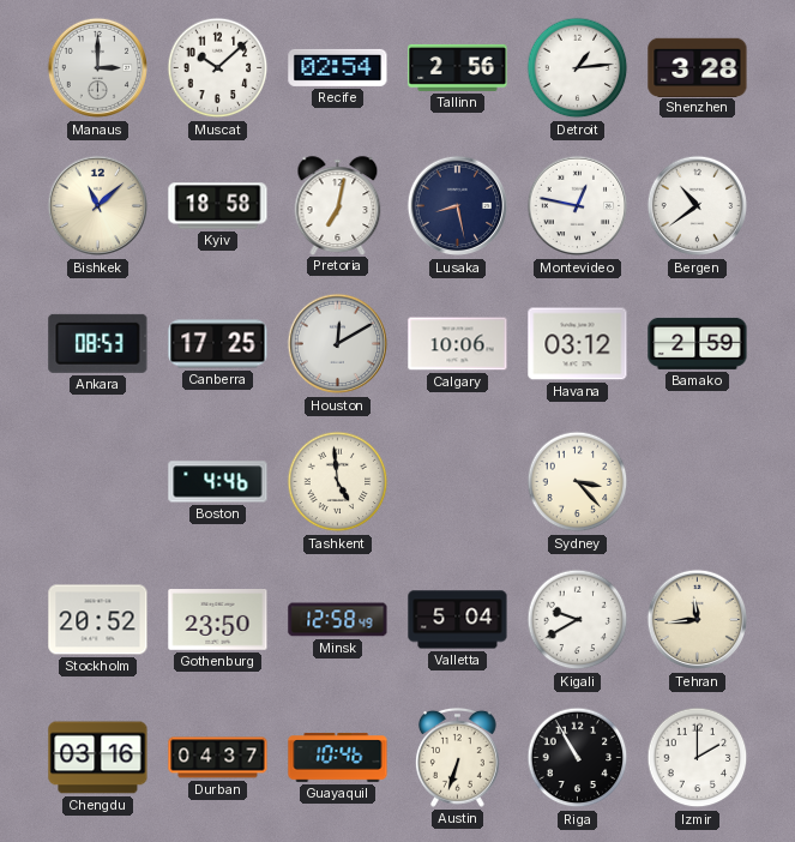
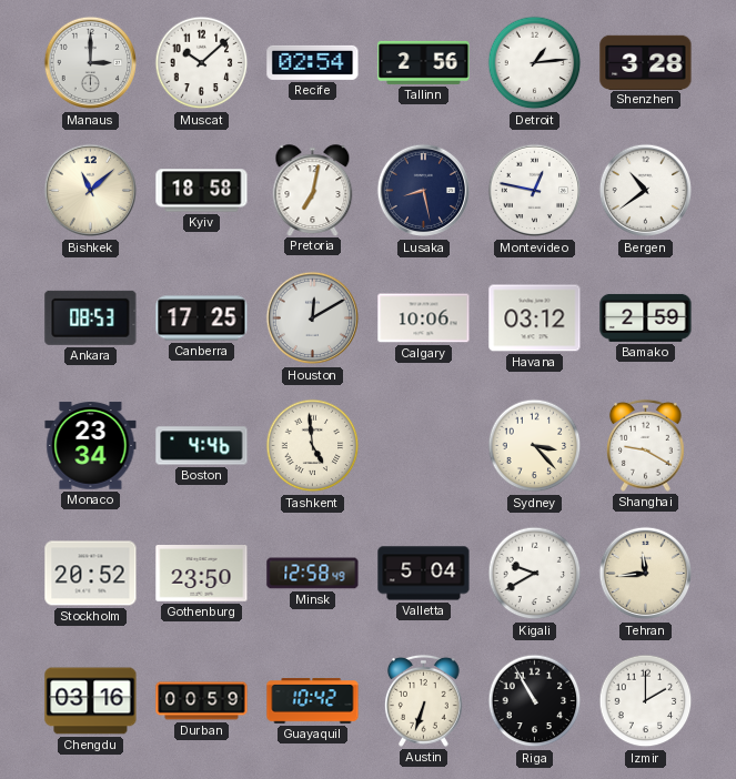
Monaco: none -> 23:34 (91, 446)
Shanghai: none -> 9:20 (646, 445)
Durban: 04:37 -> 00:59 (202, 701)
Guayaquil: 10:46 -> 10:42 (313, 701)
